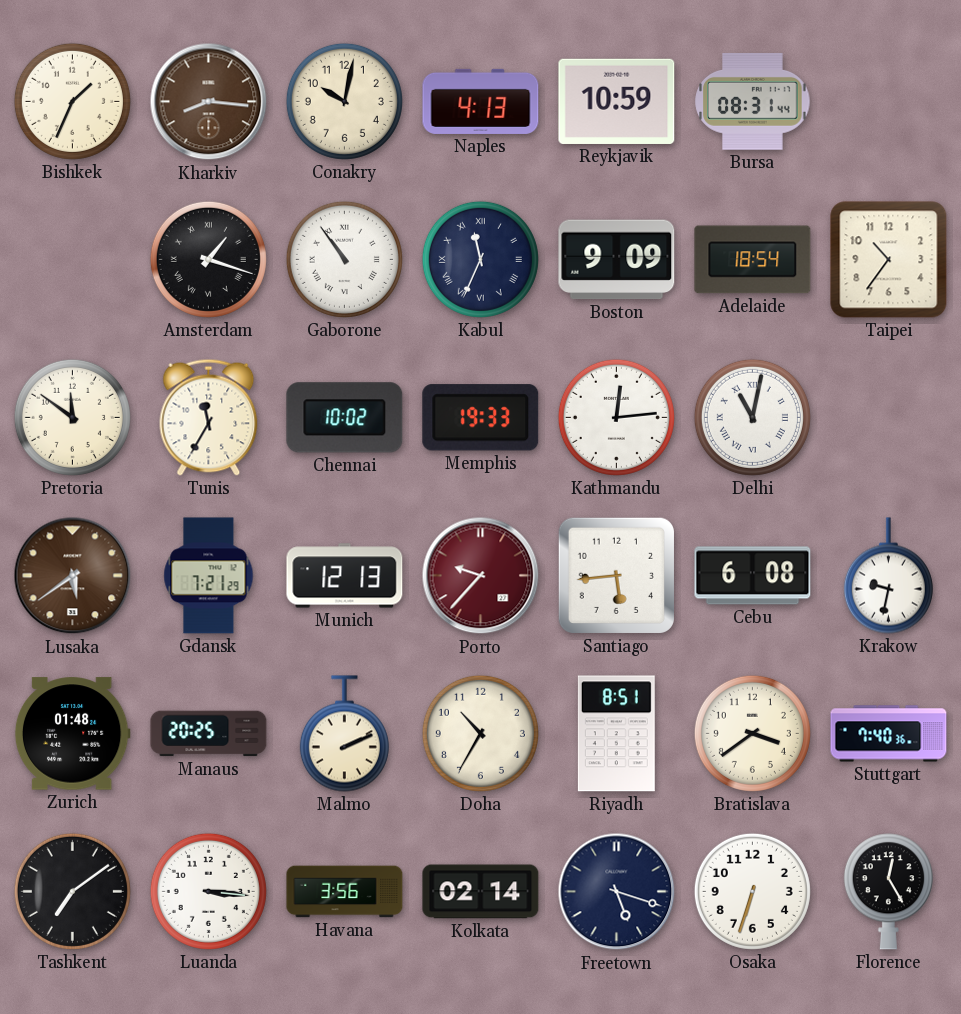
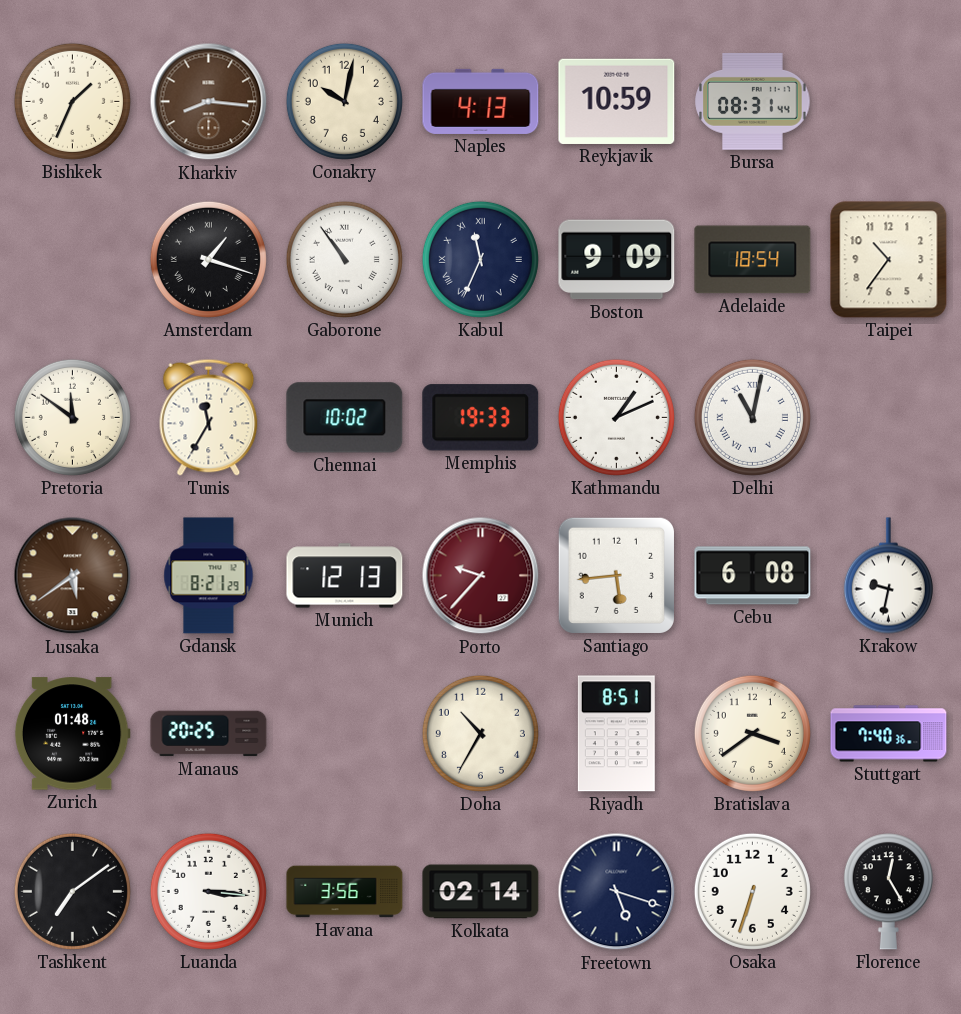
Kathmandu: 12:14 -> 1:11 (616, 417)
Gdansk: 7:21 -> 8:21 (209, 576)
Malmo: 2:11 -> none (344, 734)
